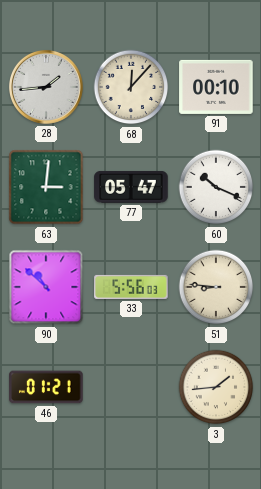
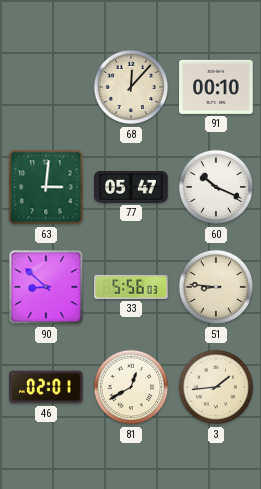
28: 1:44 -> none (46, 87)
90: 10:52 -> 8:52 (46, 287)
46: 01:21 -> 02:01 (46, 387)
81: none -> 12:40 (131, 387)
